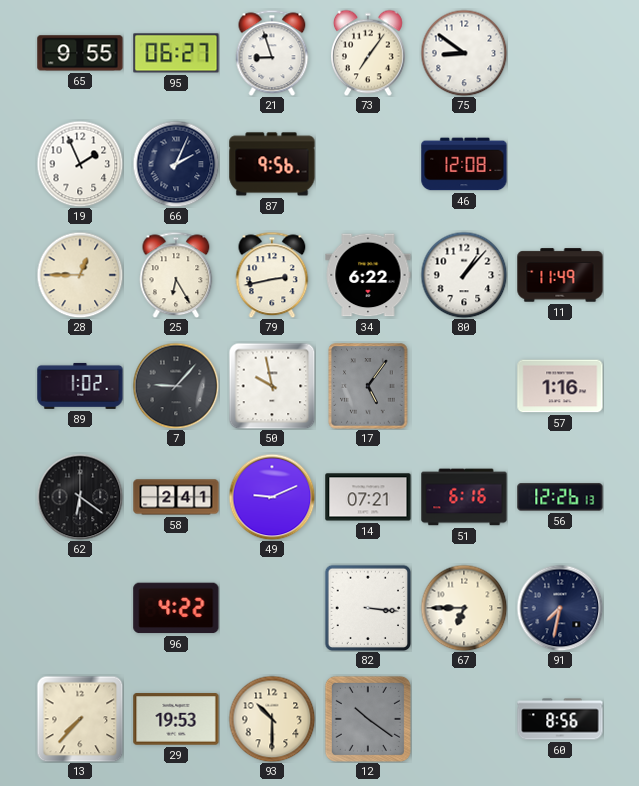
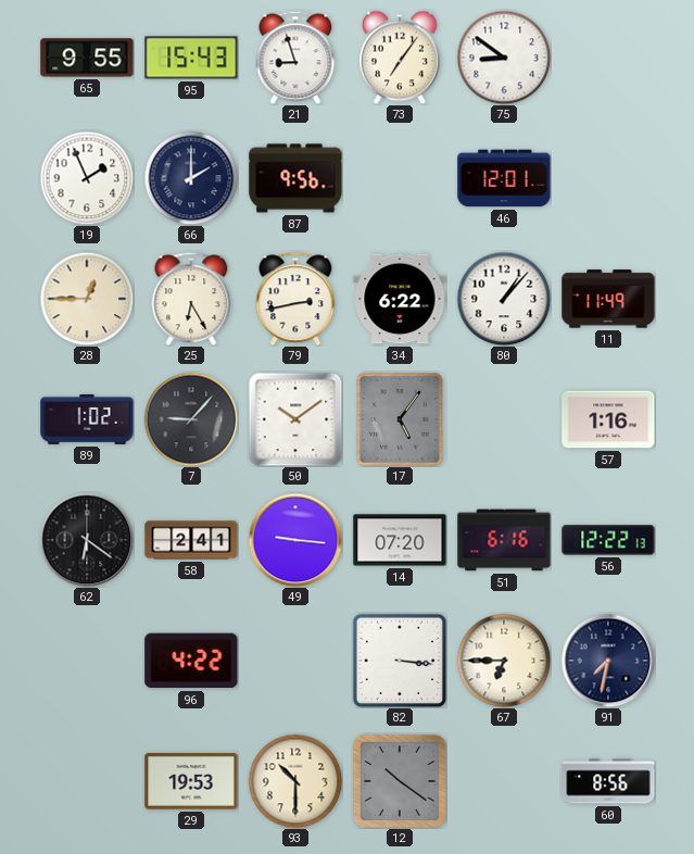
95: 06:27 -> 15:43 (191, 58)
66: 2:04 -> 2:00 (191, 178)
46: 12:08 -> 12:01 (504, 178)
50: 9:58 -> 10:09 (295, 419)
49: 9:11 -> 9:16 (295, 540)
14: 07:21 -> 07:20 (400, 540)
56: 12:26 -> 12:22 (608, 540)
13: 7:37 -> none (80, 719)
